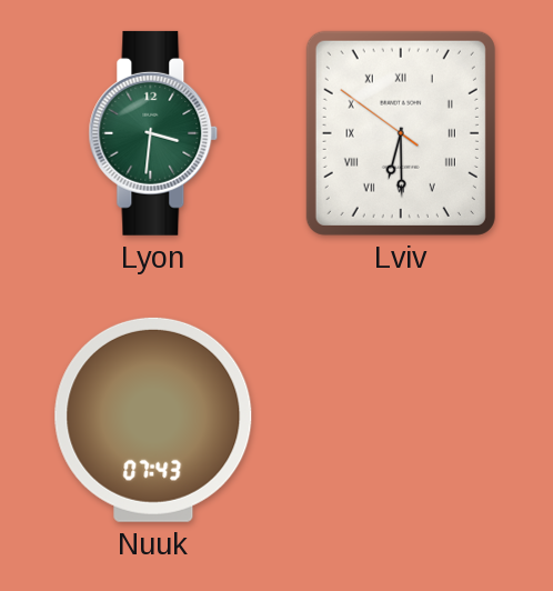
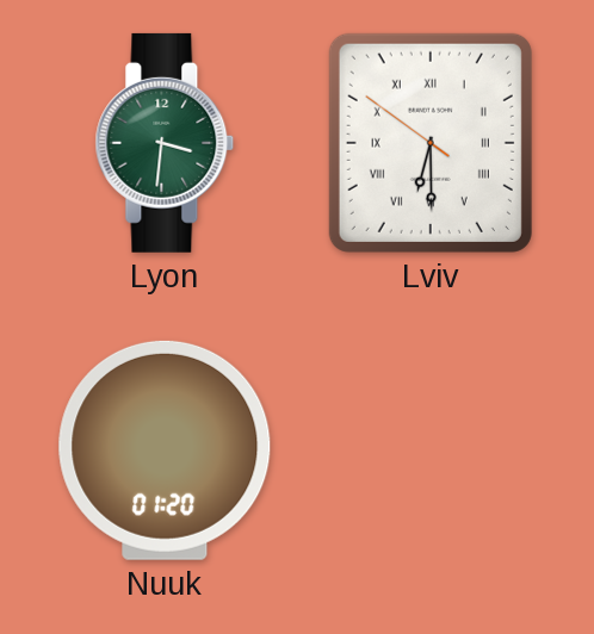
Nuuk: 07:43 -> 01:20 (165, 450)
